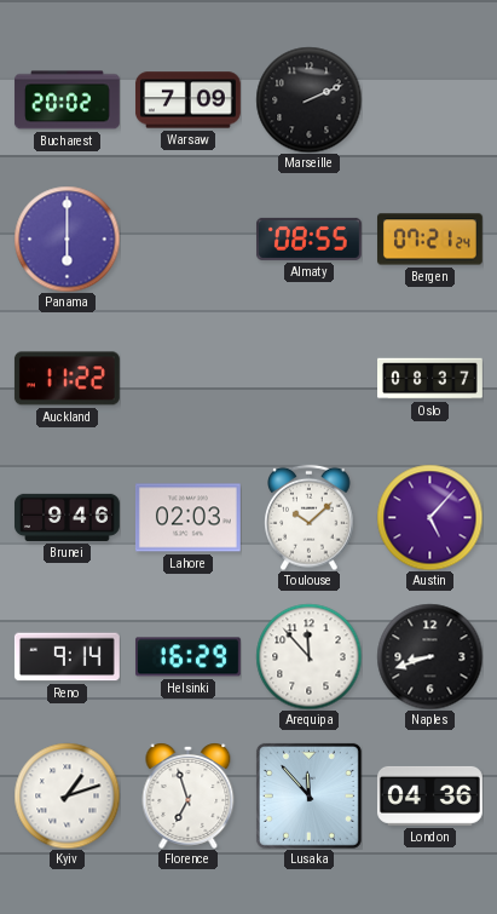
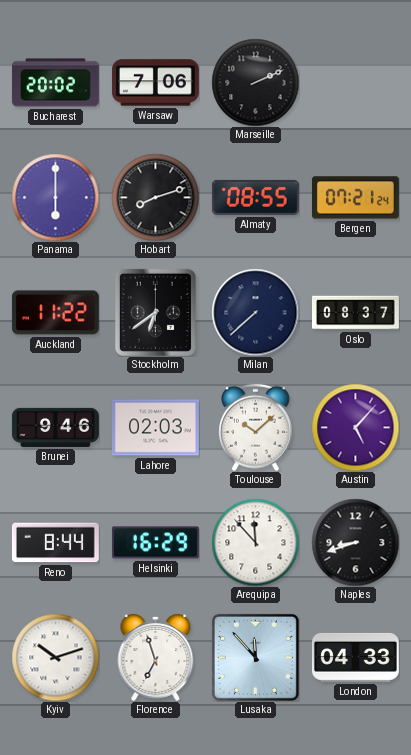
Warsaw: 7:09 -> 7:06 (155, 83)
Hobart: none -> 8:12 (155, 197)
Stockholm: none -> 6:39 (155, 312)
Milan: none -> 7:38 (255, 312)
Reno: 9:14 -> 8:44 (55, 543)
Kyiv: 1:12 -> 10:12 (55, 657)
London: 04:36 -> 04:33 (355, 657)
